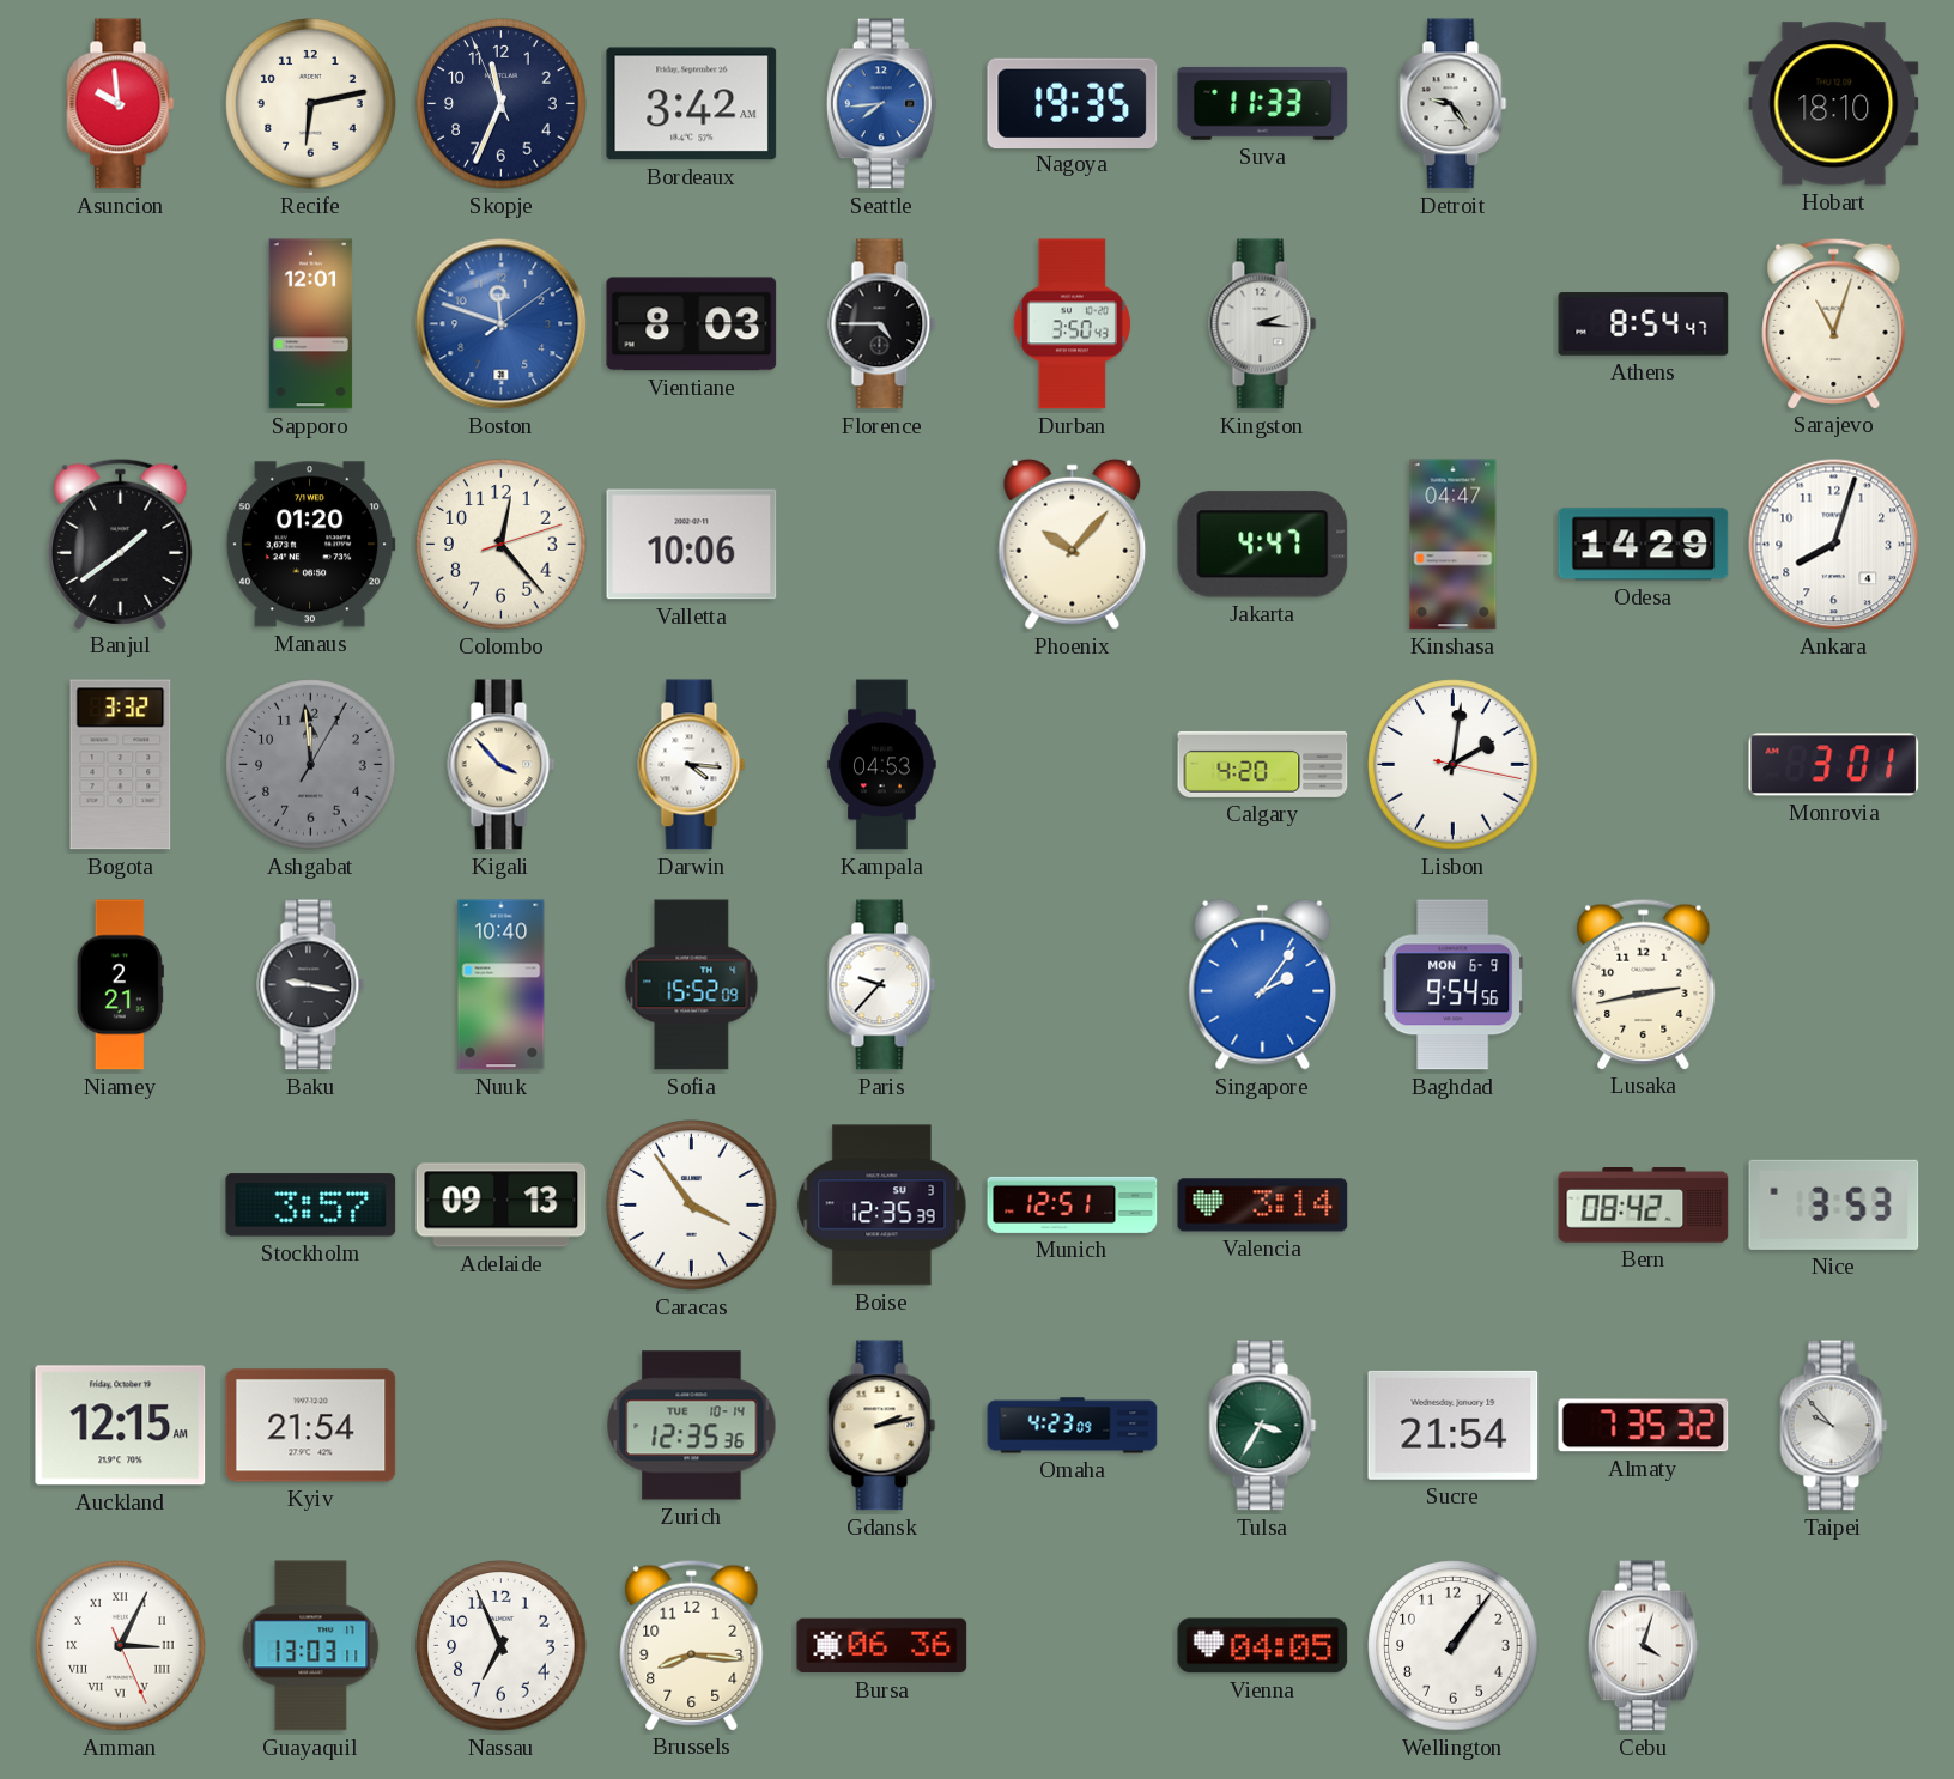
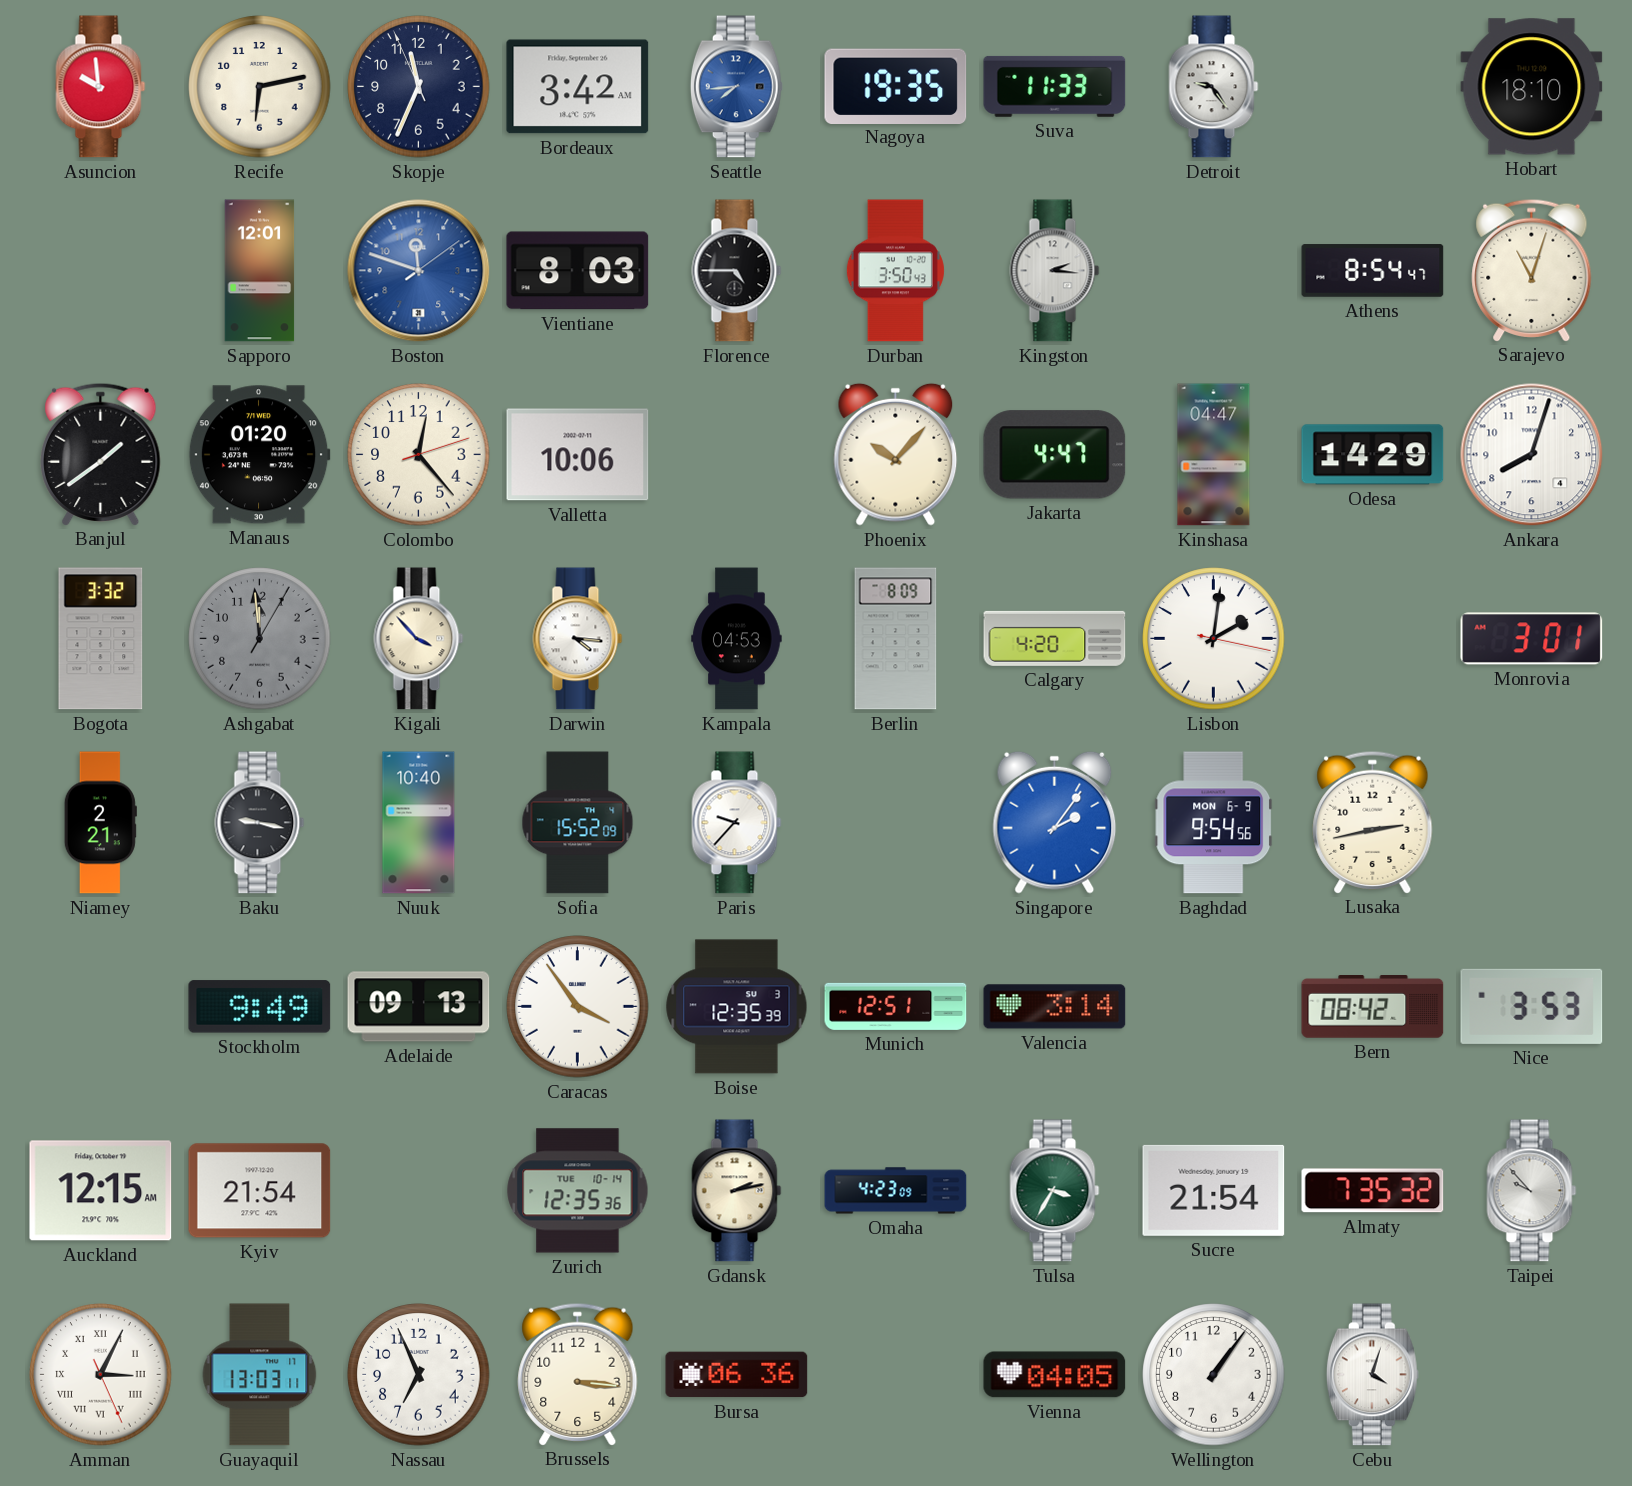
Berlin: none -> 8:09 (896, 639)
Stockholm: 3:57 -> 9:49 (260, 1007)
Brussels: 8:16 -> 3:16 (578, 1374)
